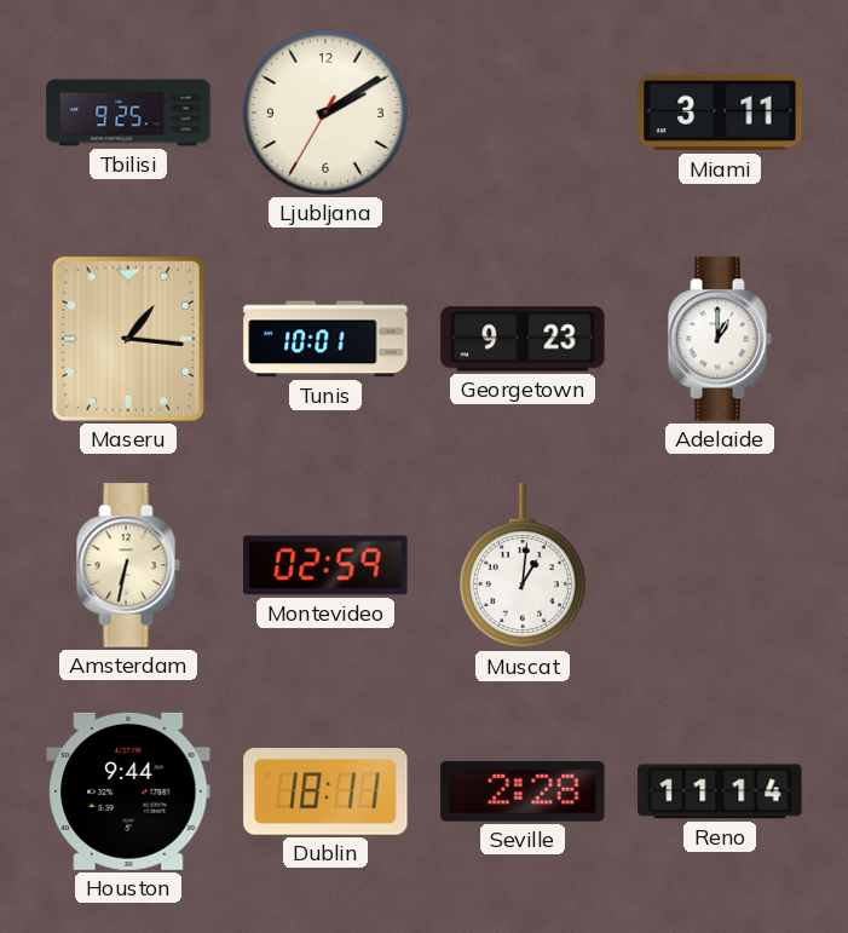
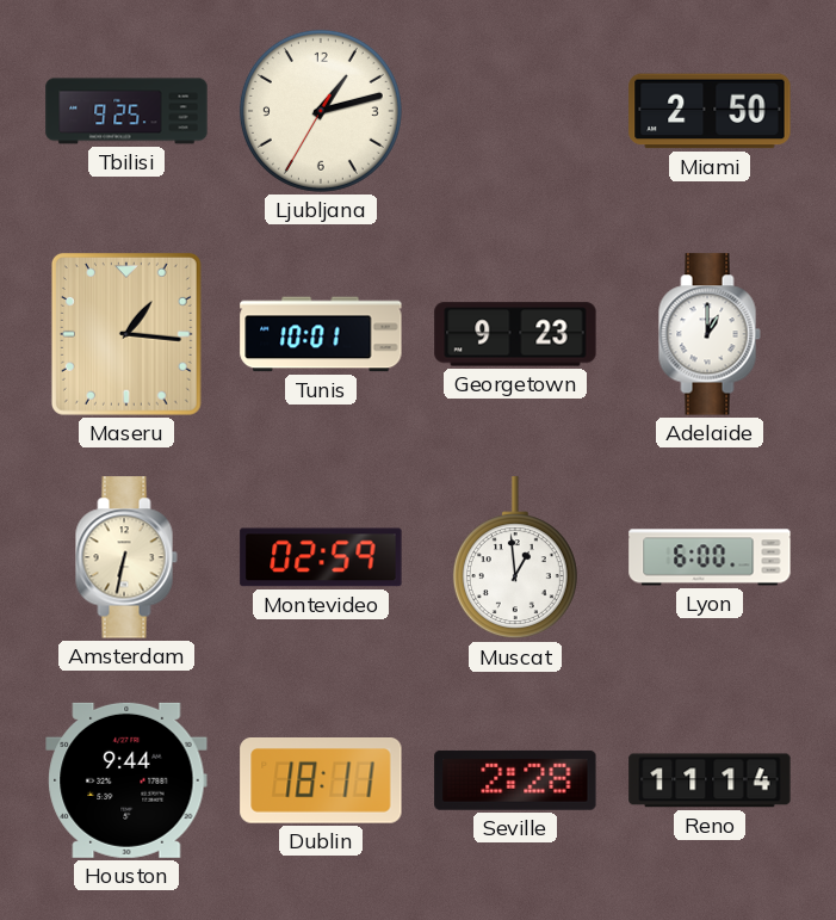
Ljubljana: 2:09 -> 1:12 (321, 111)
Miami: 3:11 -> 2:50 (710, 111)
Muscat: 1:01 -> 12:59 (515, 558)
Lyon: none -> 6:00 (710, 557)
